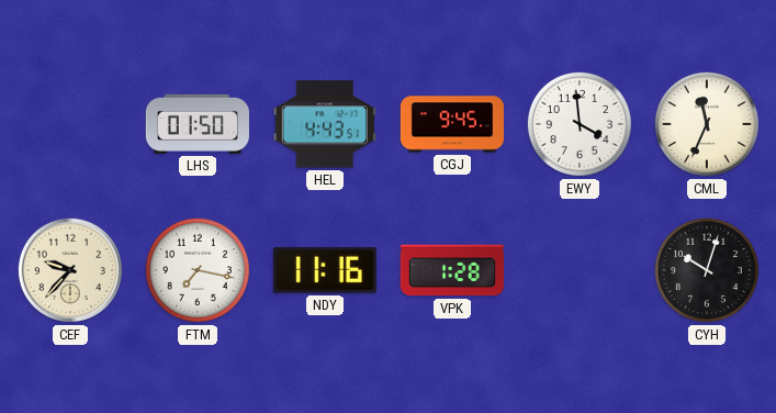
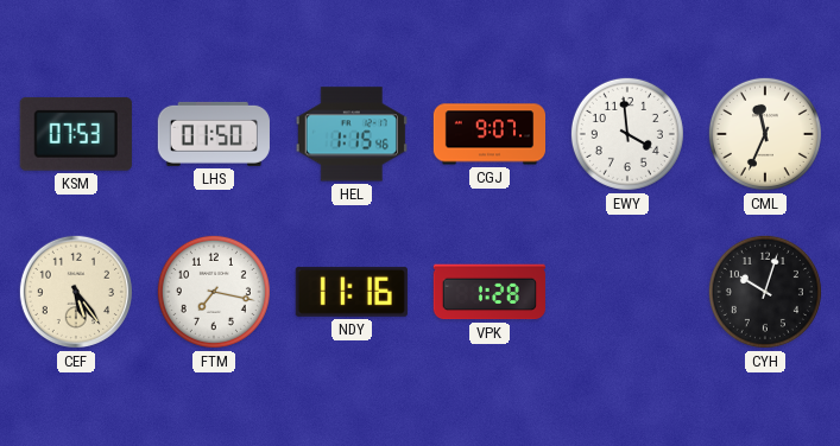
KSM: none -> 07:53 (76, 134)
HEL: 4:43 -> 1:15 (352, 134)
CGJ: 9:45 -> 9:07 (490, 134)
CEF: 9:37 -> 5:24 (76, 292)
